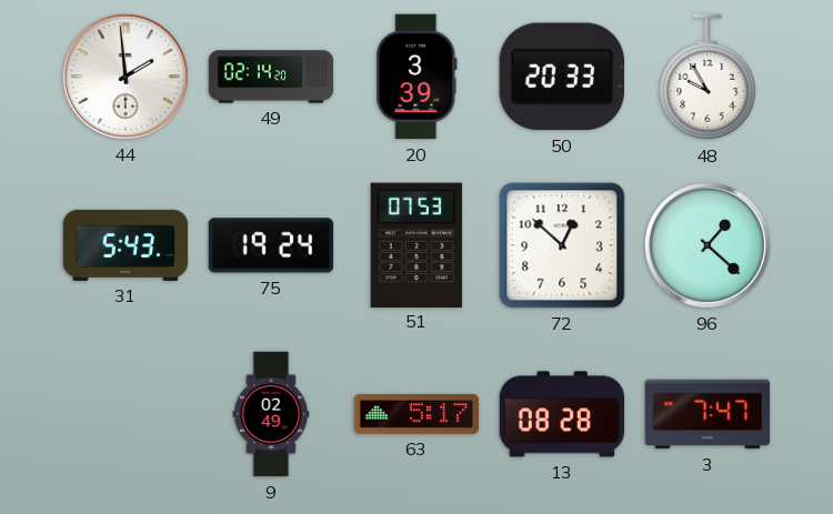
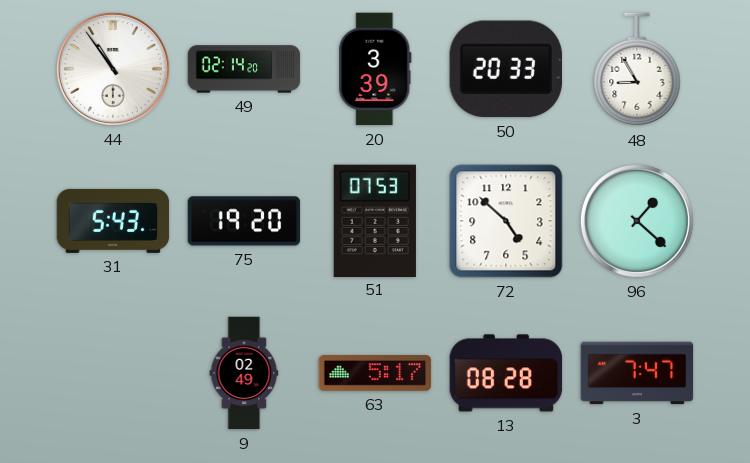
44: 1:59 -> 10:54 (113, 69)
48: 9:55 -> 8:55 (637, 70)
75: 19:24 -> 19:20 (244, 221)
72: 12:52 -> 4:52 (506, 221)
